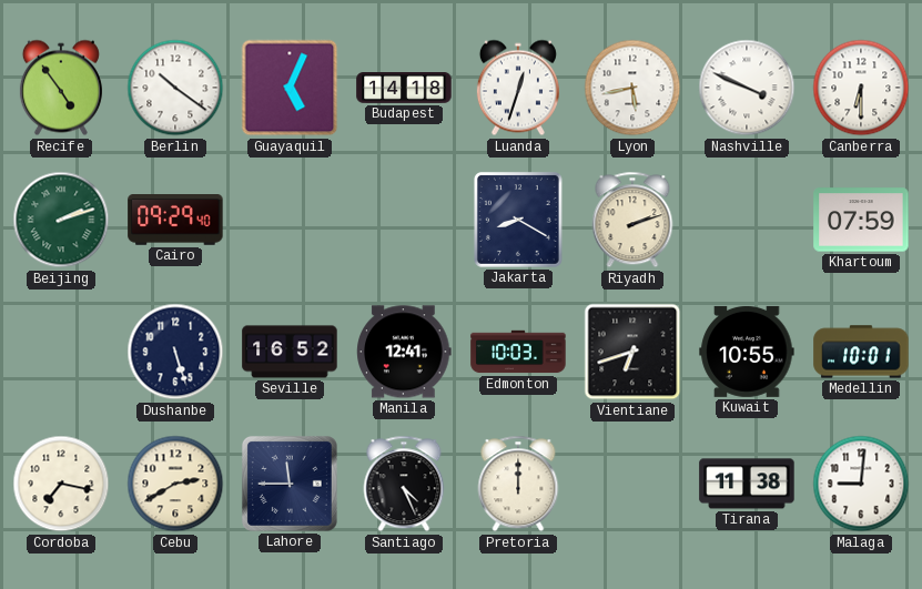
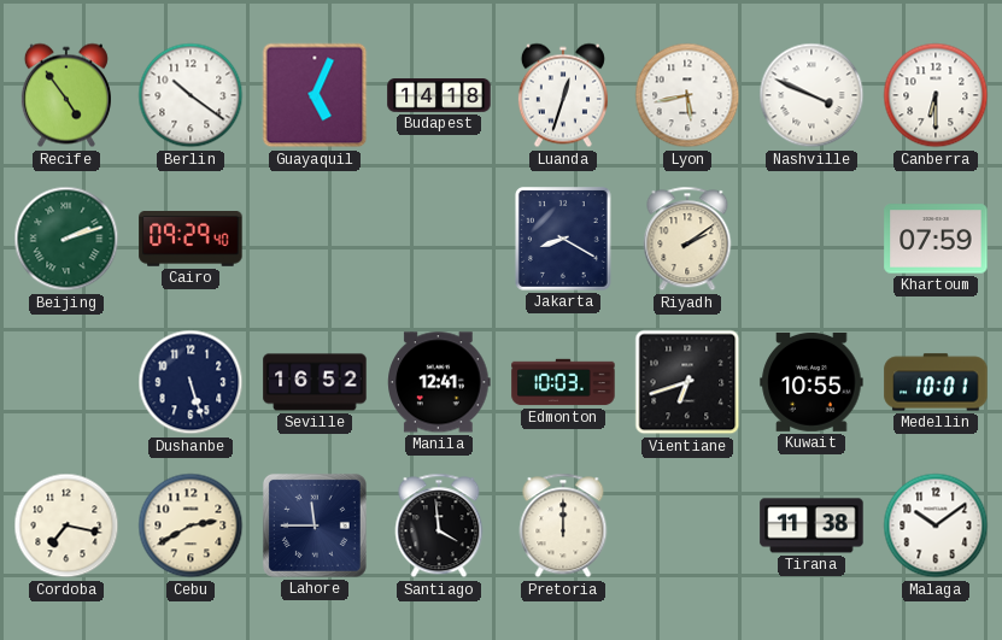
Riyadh: 2:12 -> 2:09 (687, 239)
Santiago: 4:26 -> 3:59 (439, 525)
Malaga: 9:01 -> 10:09 (936, 525)
